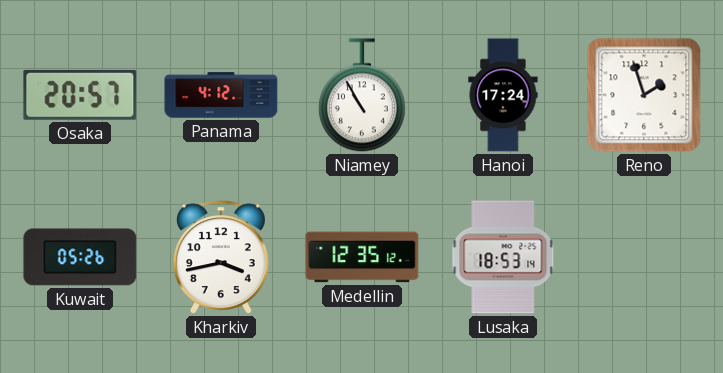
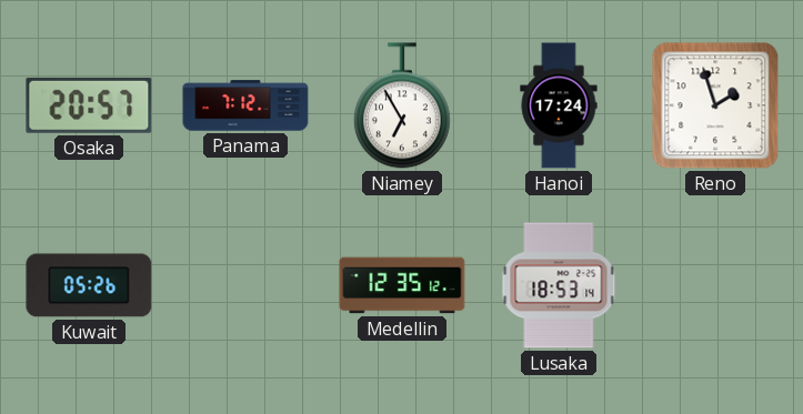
Panama: 4:12 -> 7:12 (245, 105)
Niamey: 10:55 -> 6:55 (402, 105)
Kharkiv: 3:43 -> none (221, 257)
